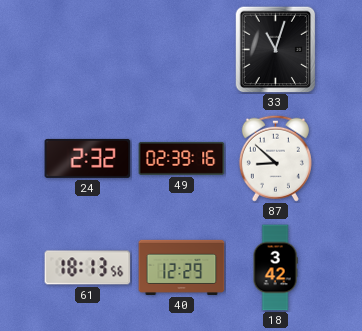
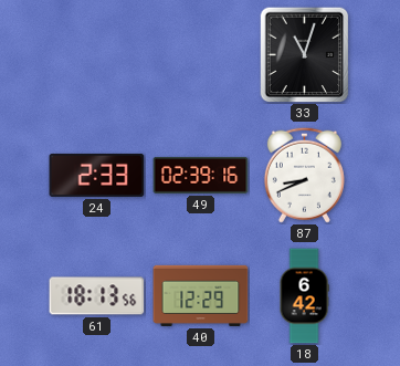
24: 2:32 -> 2:33 (97, 175)
87: 8:52 -> 8:41 (304, 175)
18: 3:42 -> 6:42 (304, 296)
